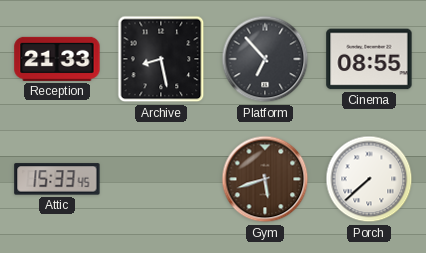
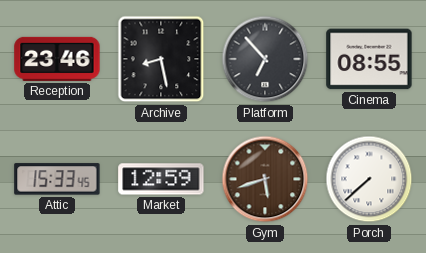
Reception: 21:33 -> 23:46 (57, 59)
Market: none -> 12:59 (161, 179)
